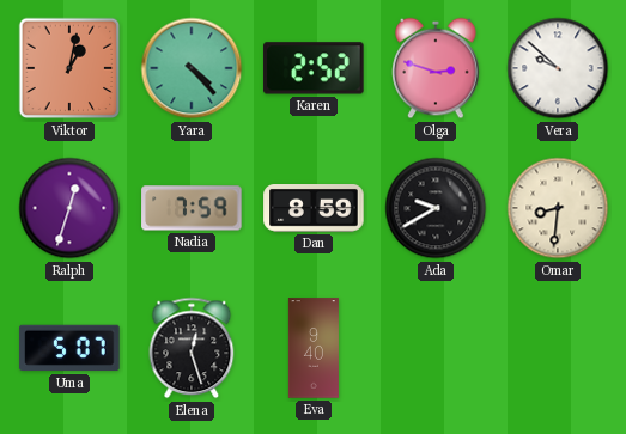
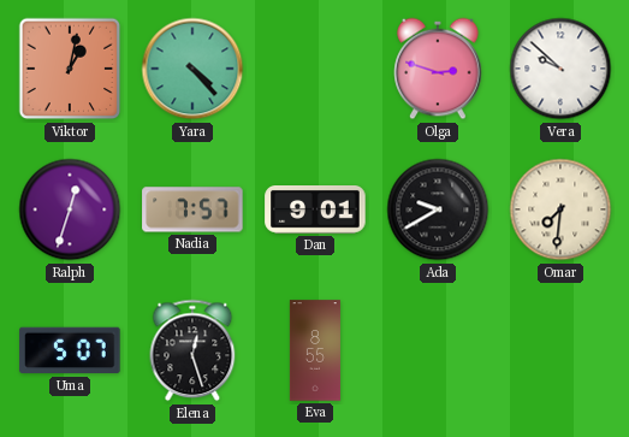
Karen: 2:52 -> none (314, 68)
Nadia: 7:59 -> 7:57 (192, 209)
Dan: 8:59 -> 9:01 (315, 211)
Omar: 8:31 -> 7:31 (560, 209)
Eva: 9:40 -> 8:55 (315, 350)
